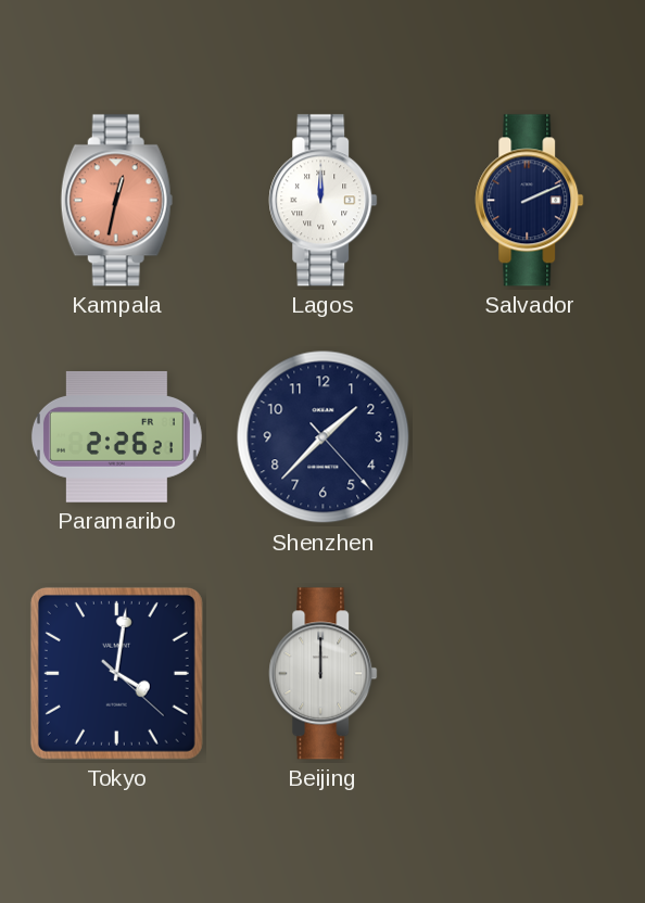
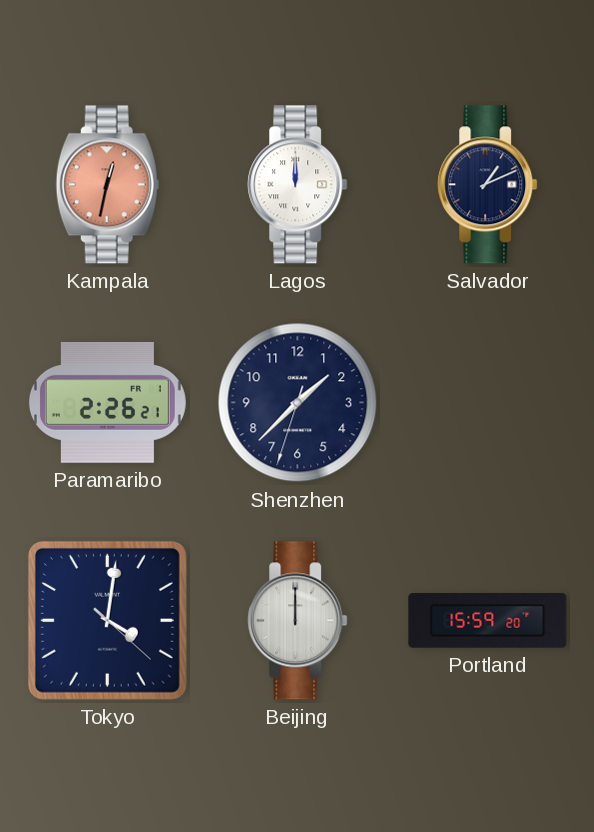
Salvador: 2:11 -> 1:11 (488, 185)
Shenzhen: 1:37:23 -> 1:37:33 (298, 403)
Portland: none -> 15:59 (488, 621)
